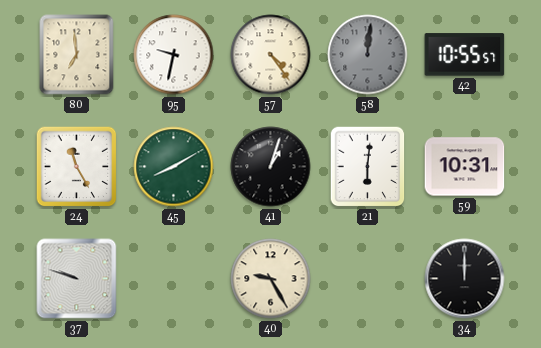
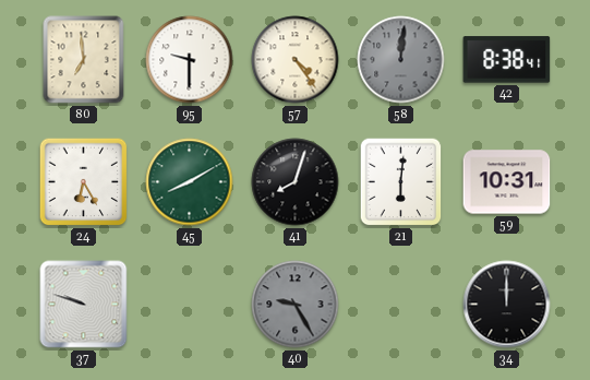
95: 9:32 -> 9:30 (190, 60)
42: 10:55 -> 8:38 (507, 60)
24: 11:25 -> 6:25 (84, 182)
41: 1:03 -> 8:03 (296, 182)
40 dial: cream -> grey (296, 305)
